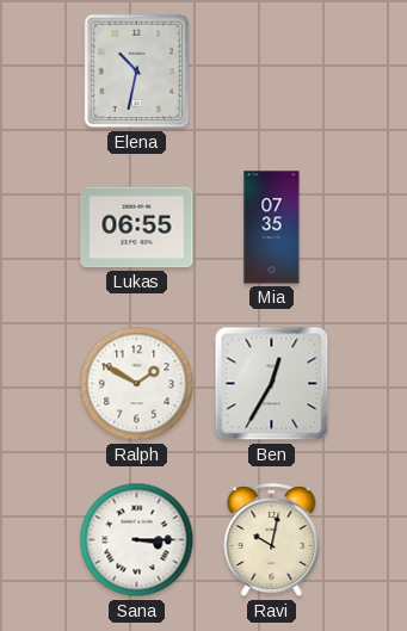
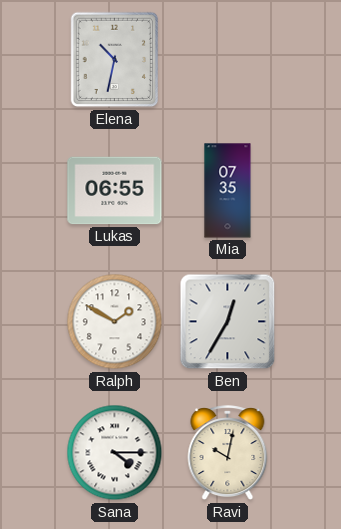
Sana: 3:15 -> 4:15 (115, 453)
